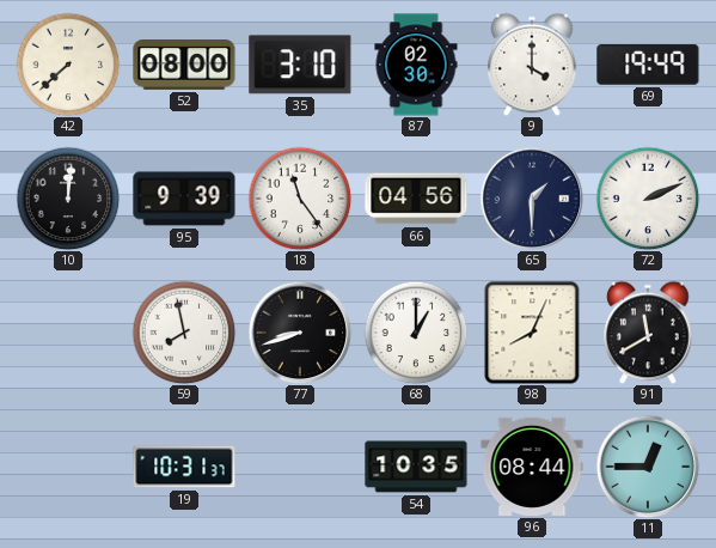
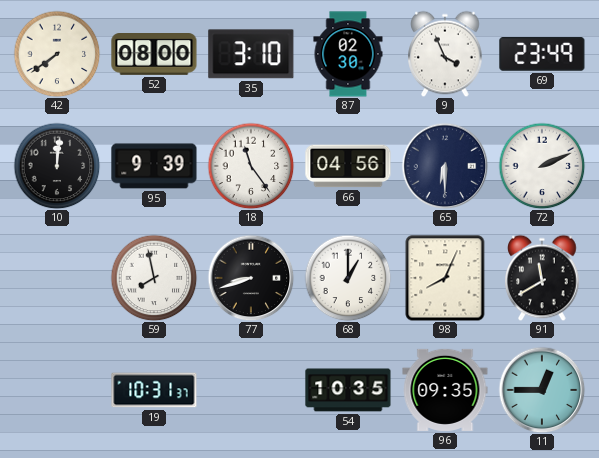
42: 7:38 -> 7:39 (57, 54)
9: 4:00 -> 3:56 (445, 54)
69: 19:49 -> 23:49 (542, 55)
65: 1:30 -> 6:30 (445, 166)
96: 08:44 -> 09:35 (445, 390)
